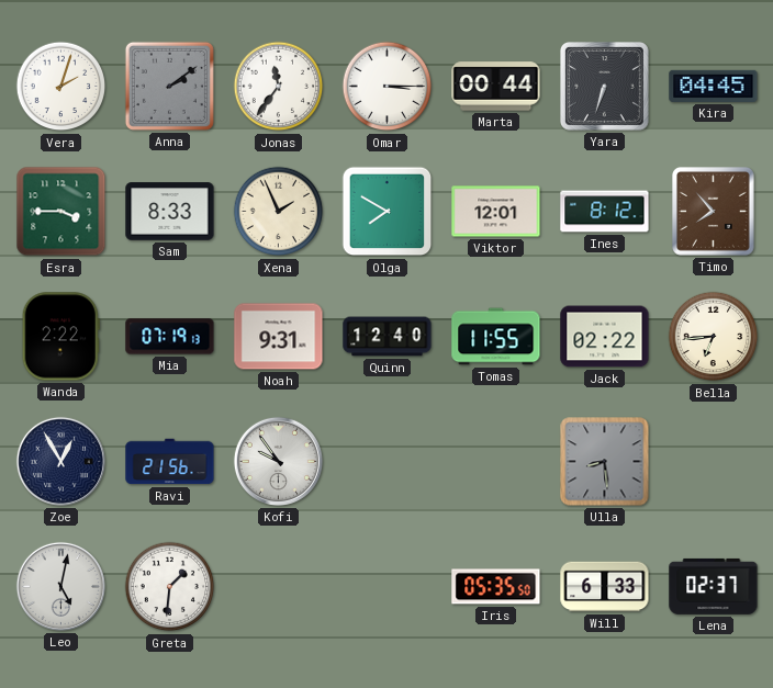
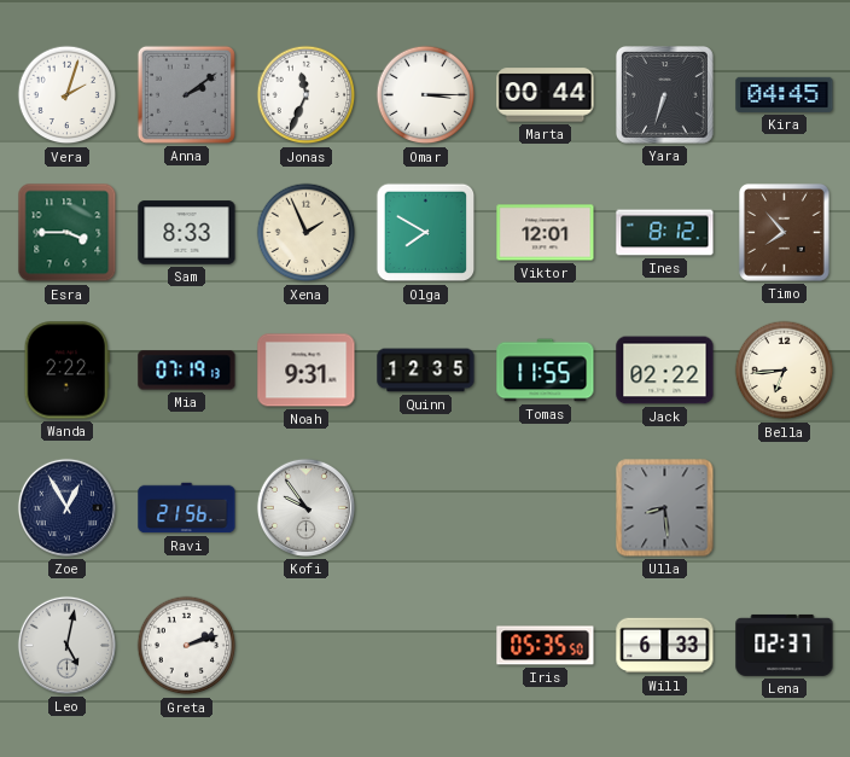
Jonas: 11:36 -> 11:34 (307, 95)
Quinn: 12:40 -> 12:35 (426, 371)
Greta: 1:31 -> 2:12 (187, 646)
